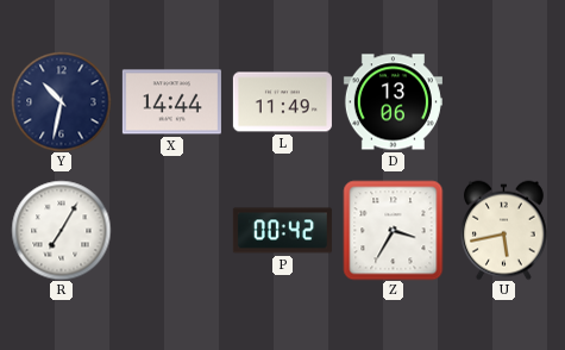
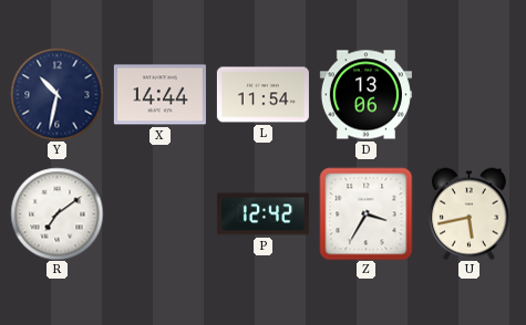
L: 11:49 -> 11:54 (262, 95)
R: 7:05 -> 7:09 (56, 213)
P: 00:42 -> 12:42 (262, 214)
